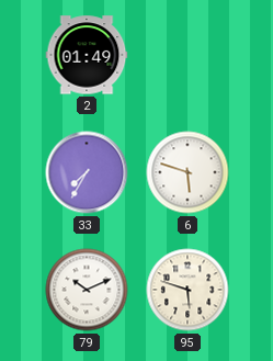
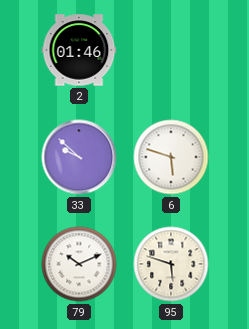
2: 01:49 -> 01:46 (79, 50)
33: 7:35 -> 9:52 (79, 157)
